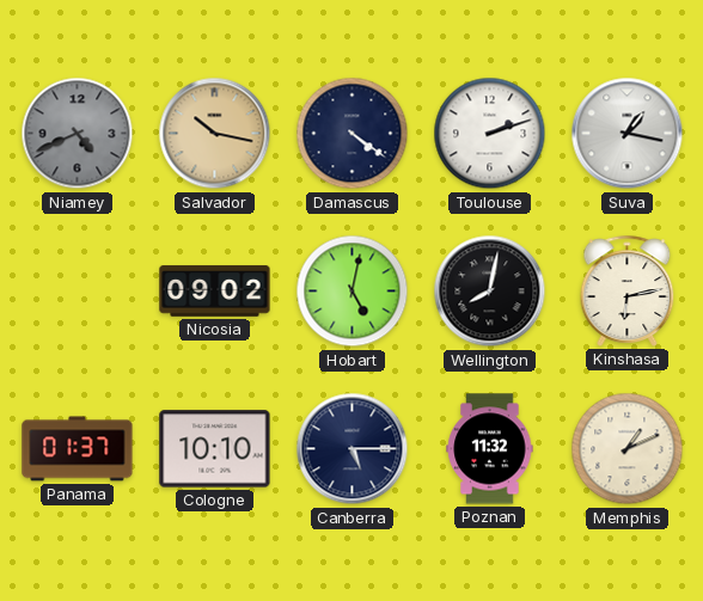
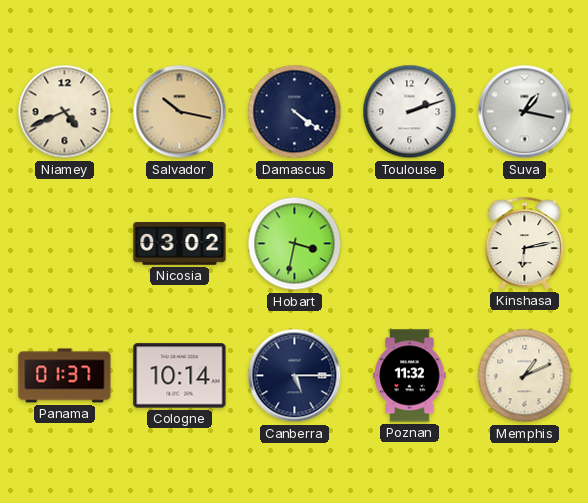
Niamey dial: grey -> cream (65, 112)
Nicosia: 09:02 -> 03:02 (180, 244)
Hobart: 5:02 -> 3:32 (295, 244)
Wellington: 8:02 -> none (490, 292)
Cologne: 10:10 -> 10:14 (180, 376)
